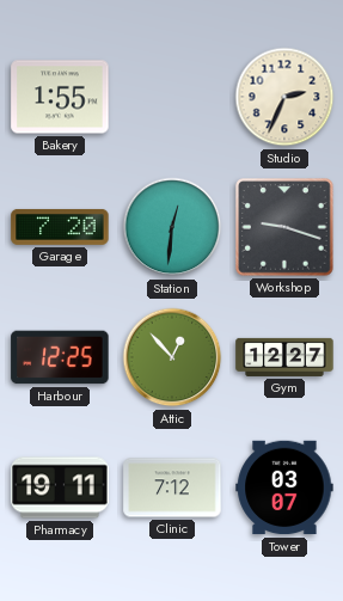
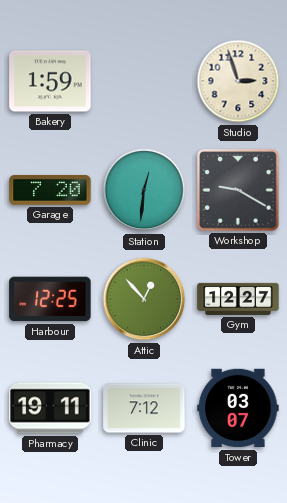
Bakery: 1:55 -> 1:59 (50, 81)
Studio: 2:34 -> 2:57 (238, 81)
Workshop: 9:18 -> 9:20 (238, 190)
